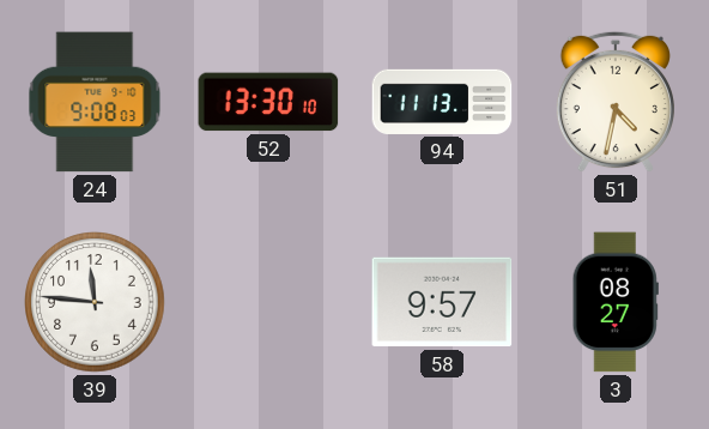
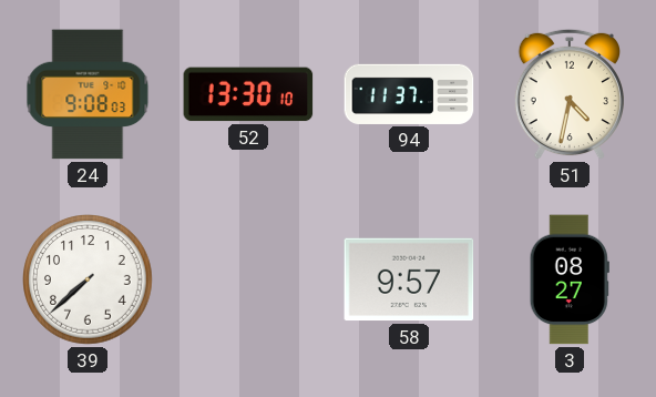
94: 11:13 -> 11:37 (409, 94)
39: 11:46 -> 7:38 (89, 281)
